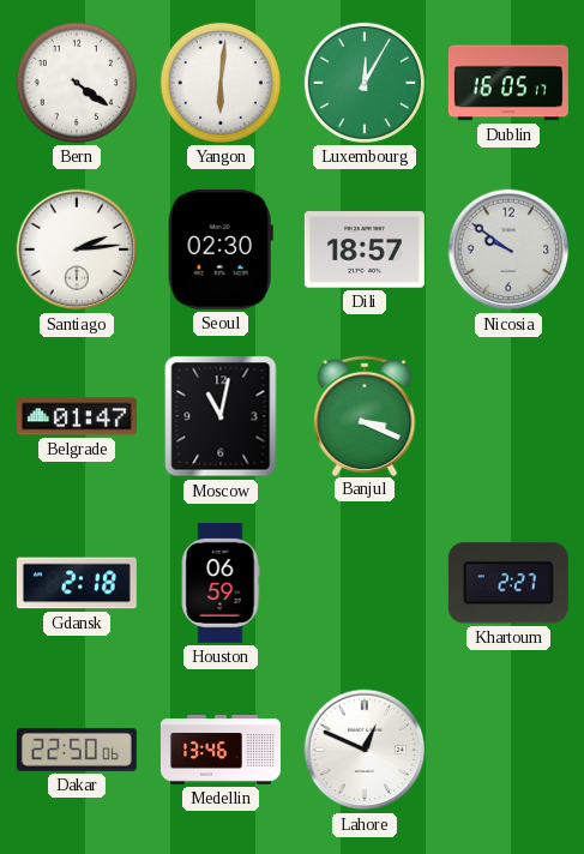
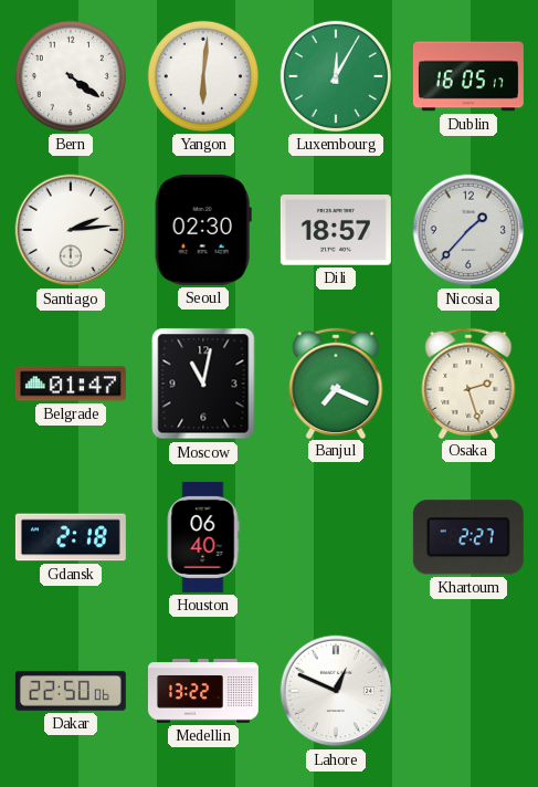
Nicosia: 9:51 -> 1:37 (468, 230)
Banjul: 3:19 -> 7:19 (336, 382)
Osaka: none -> 2:27 (468, 382)
Houston: 06:59 -> 06:40 (203, 537)
Medellin: 13:46 -> 13:22 (203, 691)
